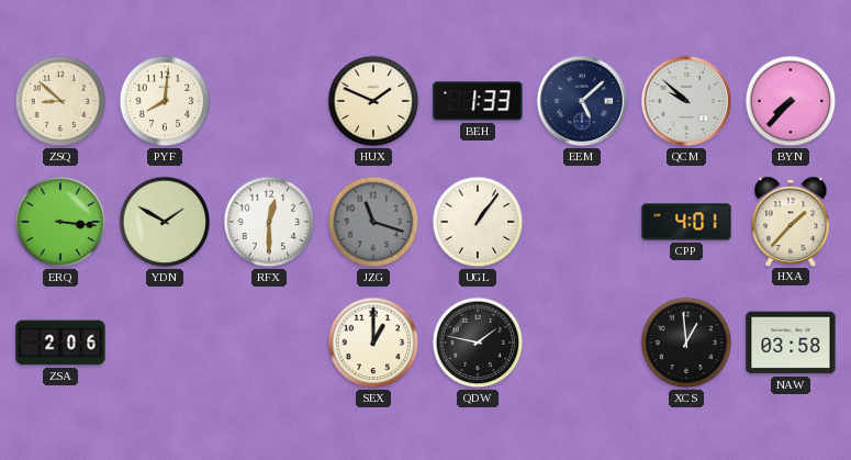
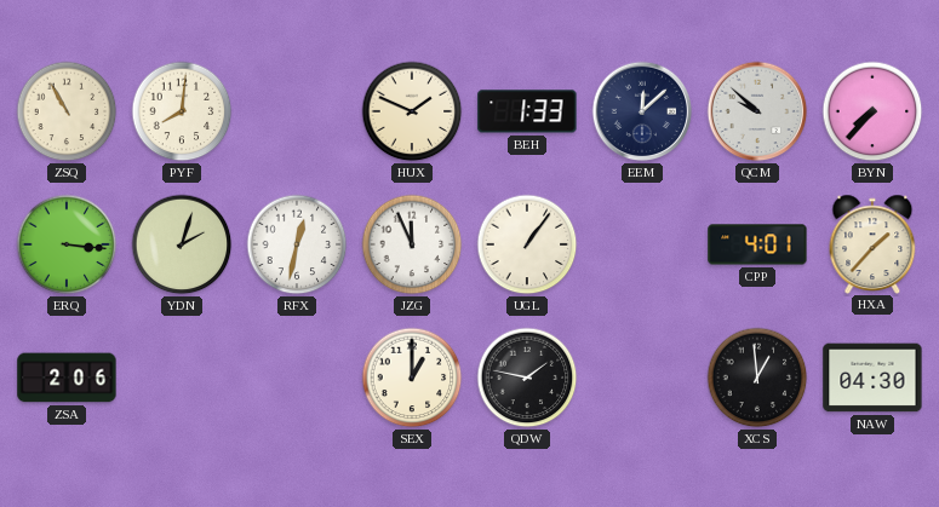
ZSQ: 8:52 -> 10:55 (67, 111)
EEM: 5:08 -> 12:08 (642, 111)
YDN: 1:50 -> 2:03 (182, 244)
RFX: 12:30 -> 12:32 (297, 244)
JZG: 11:18 -> 11:56 (412, 244)
JZG dial: grey -> white (412, 244)
NAW: 03:58 -> 04:30 (872, 378)
